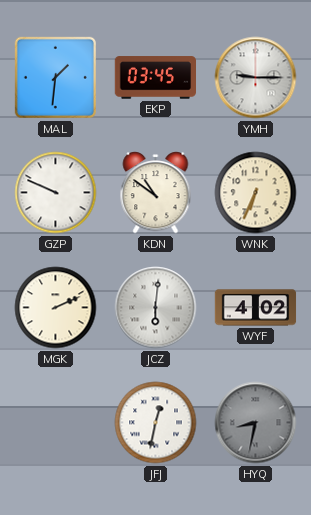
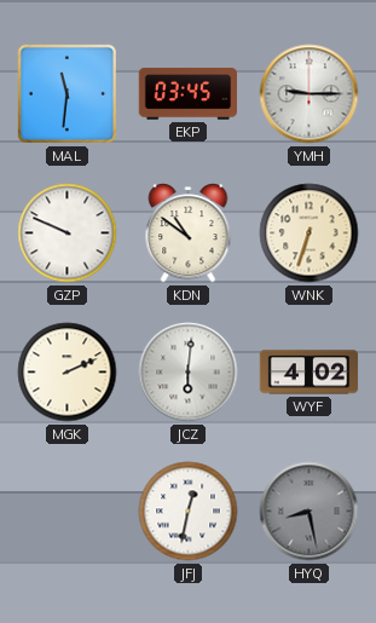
MAL: 1:31 -> 11:31 (66, 93)
WNK: 6:34 -> 6:33 (310, 233)
HYQ: 8:32 -> 8:28 (310, 512)
